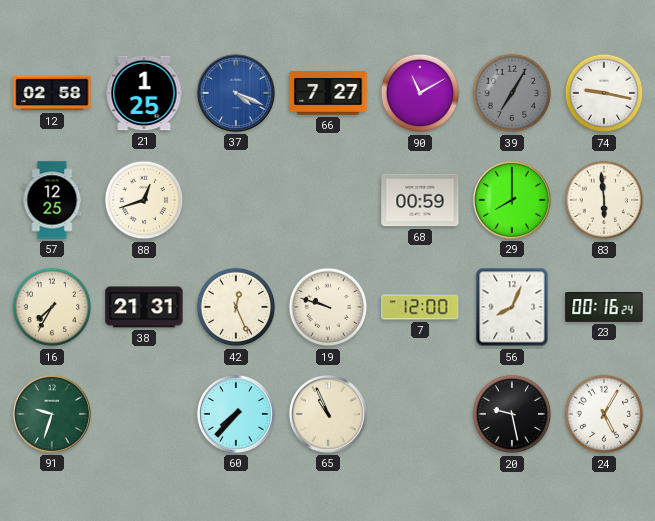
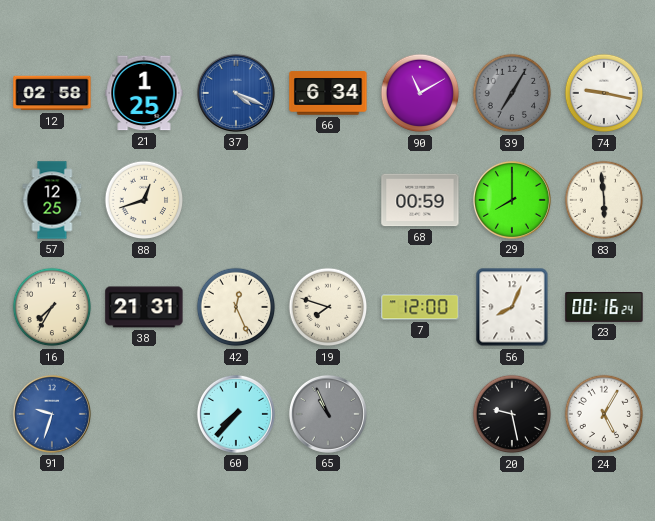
66: 7:27 -> 6:34 (328, 93)
19: 9:48 -> 7:48 (328, 307)
91 dial: green -> blue (52, 414)
65 dial: cream -> grey (328, 414)
